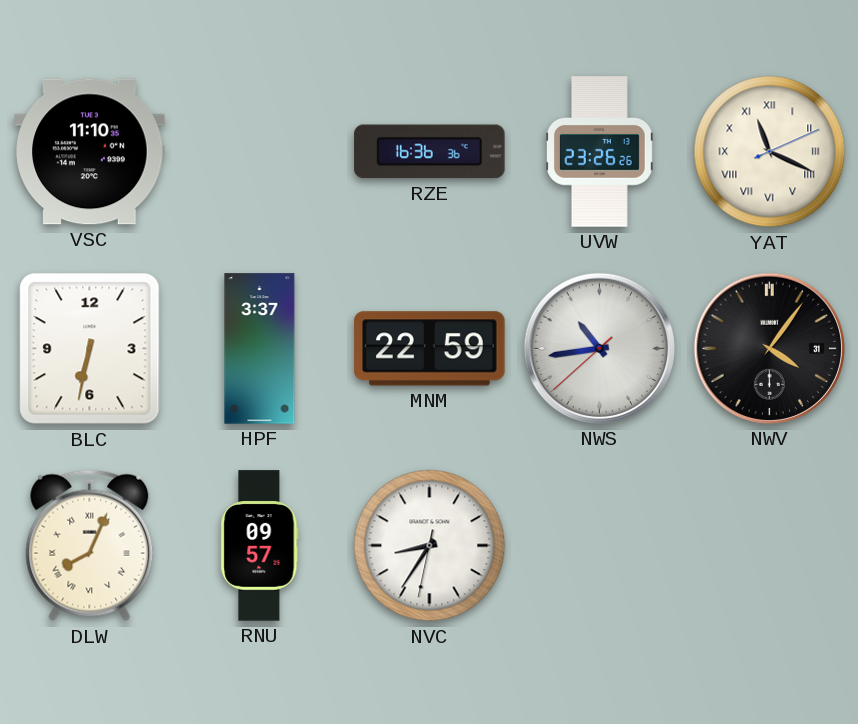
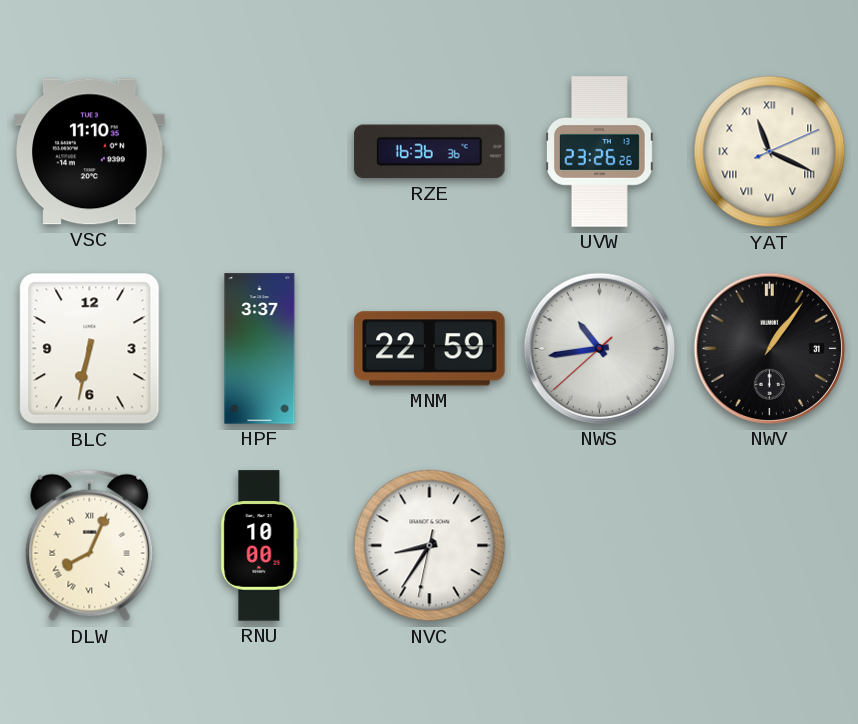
NWV: 4:06 -> 1:06 (769, 348)
RNU: 09:57 -> 10:00 (260, 546)
